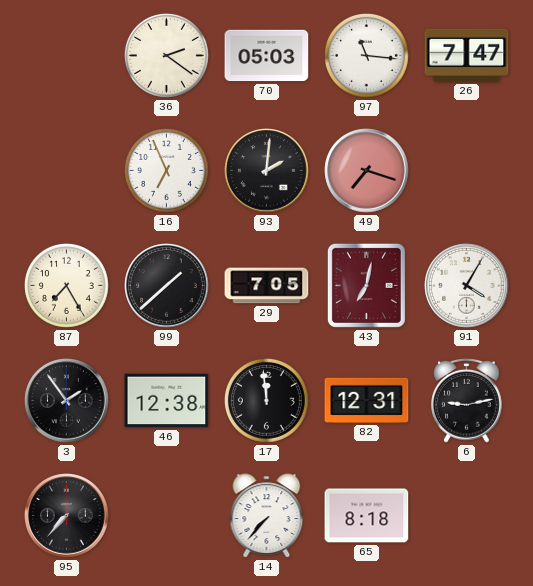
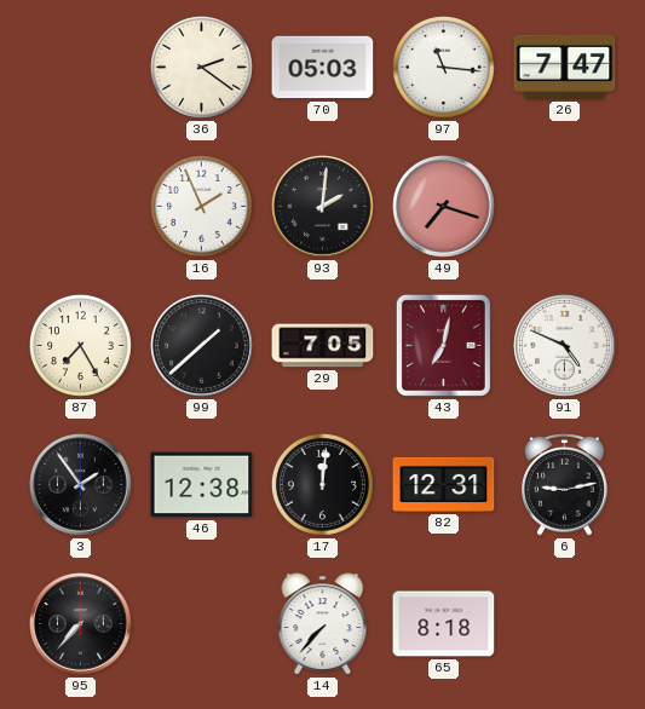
16: 6:56 -> 1:56 (202, 207)
91: 4:05 -> 4:49 (565, 346)
17: 11:59 -> 12:01 (323, 485)
